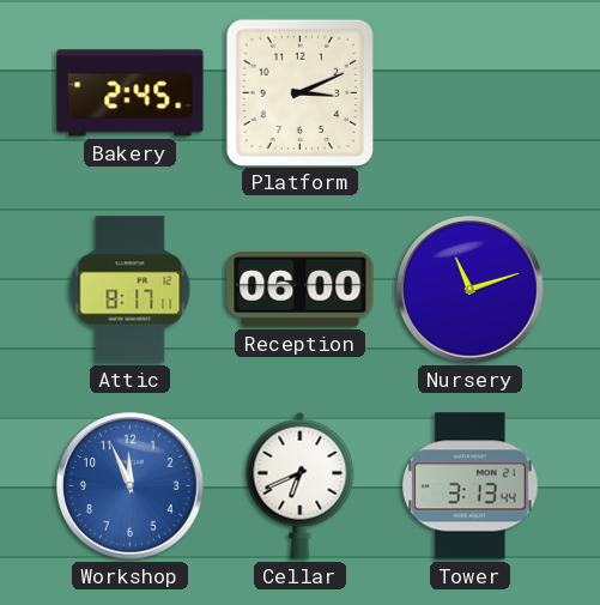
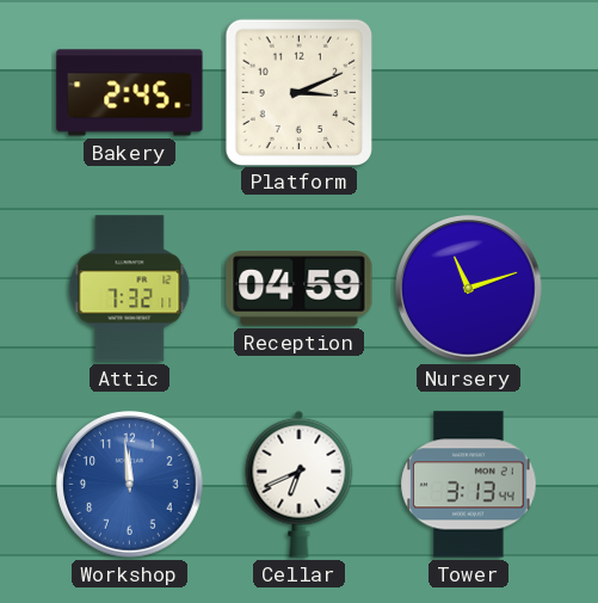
Attic: 8:17 -> 7:32 (130, 289)
Reception: 06:00 -> 04:59 (300, 289)
Workshop: 11:56 -> 11:59 (130, 485)
